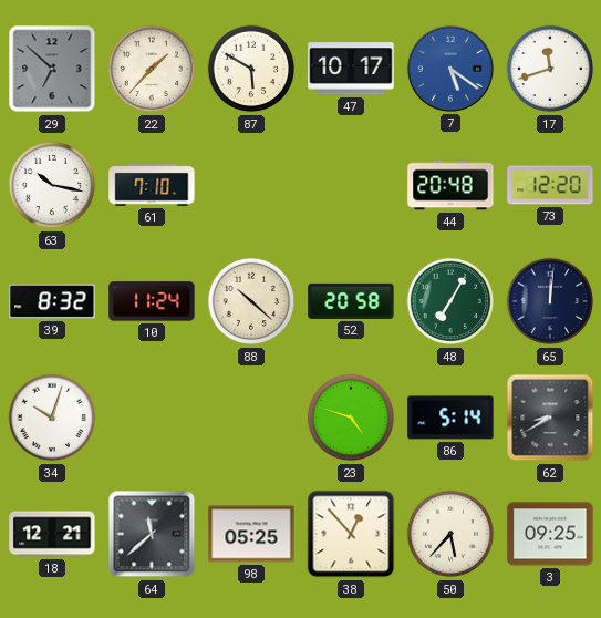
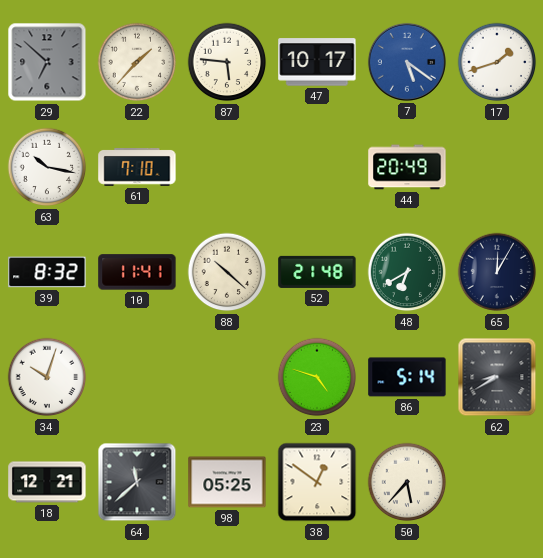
87: 5:50 -> 5:46 (227, 62)
17: 11:42 -> 1:42 (497, 62)
44: 20:48 -> 20:49 (407, 167)
73: 12:20 -> none (550, 185)
10: 11:24 -> 11:41 (137, 272)
52: 20:58 -> 21:48 (317, 272)
48: 7:05 -> 6:40 (407, 272)
65: 12:01 -> 12:05 (497, 272)
38: 12:53 -> 12:51 (317, 482)
3: 09:25 -> none (550, 534)
